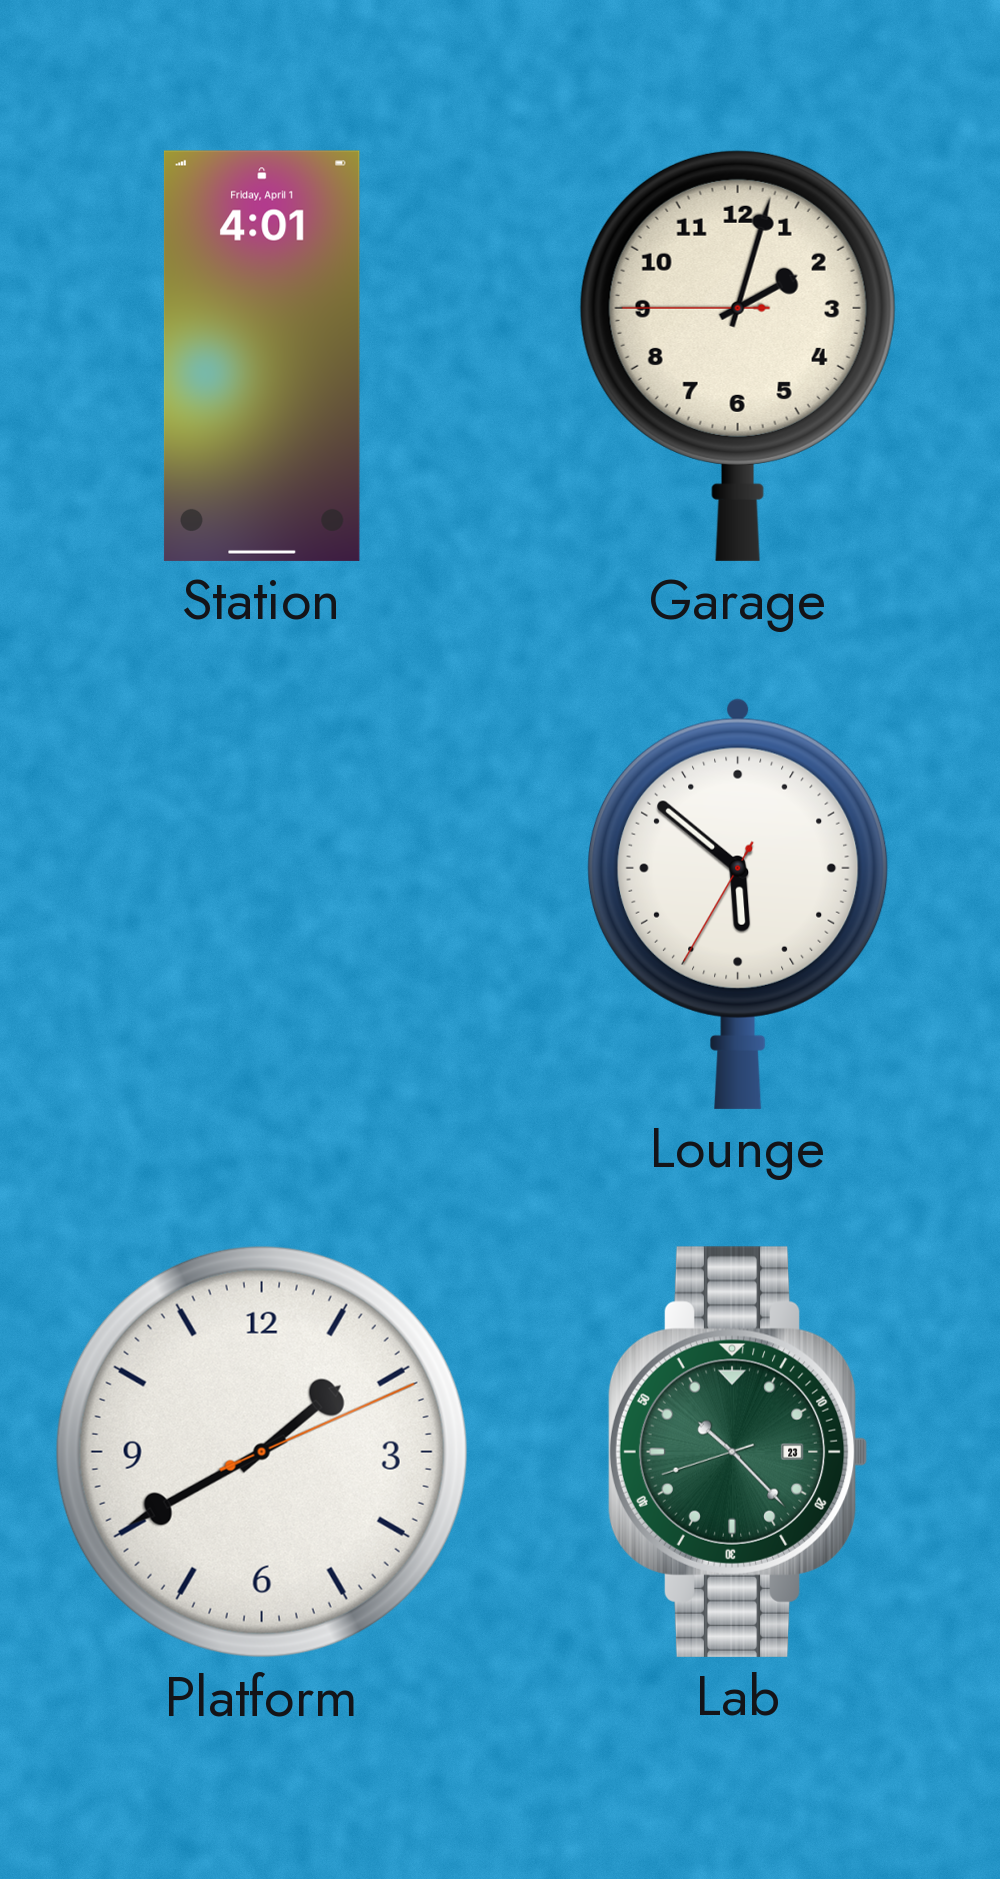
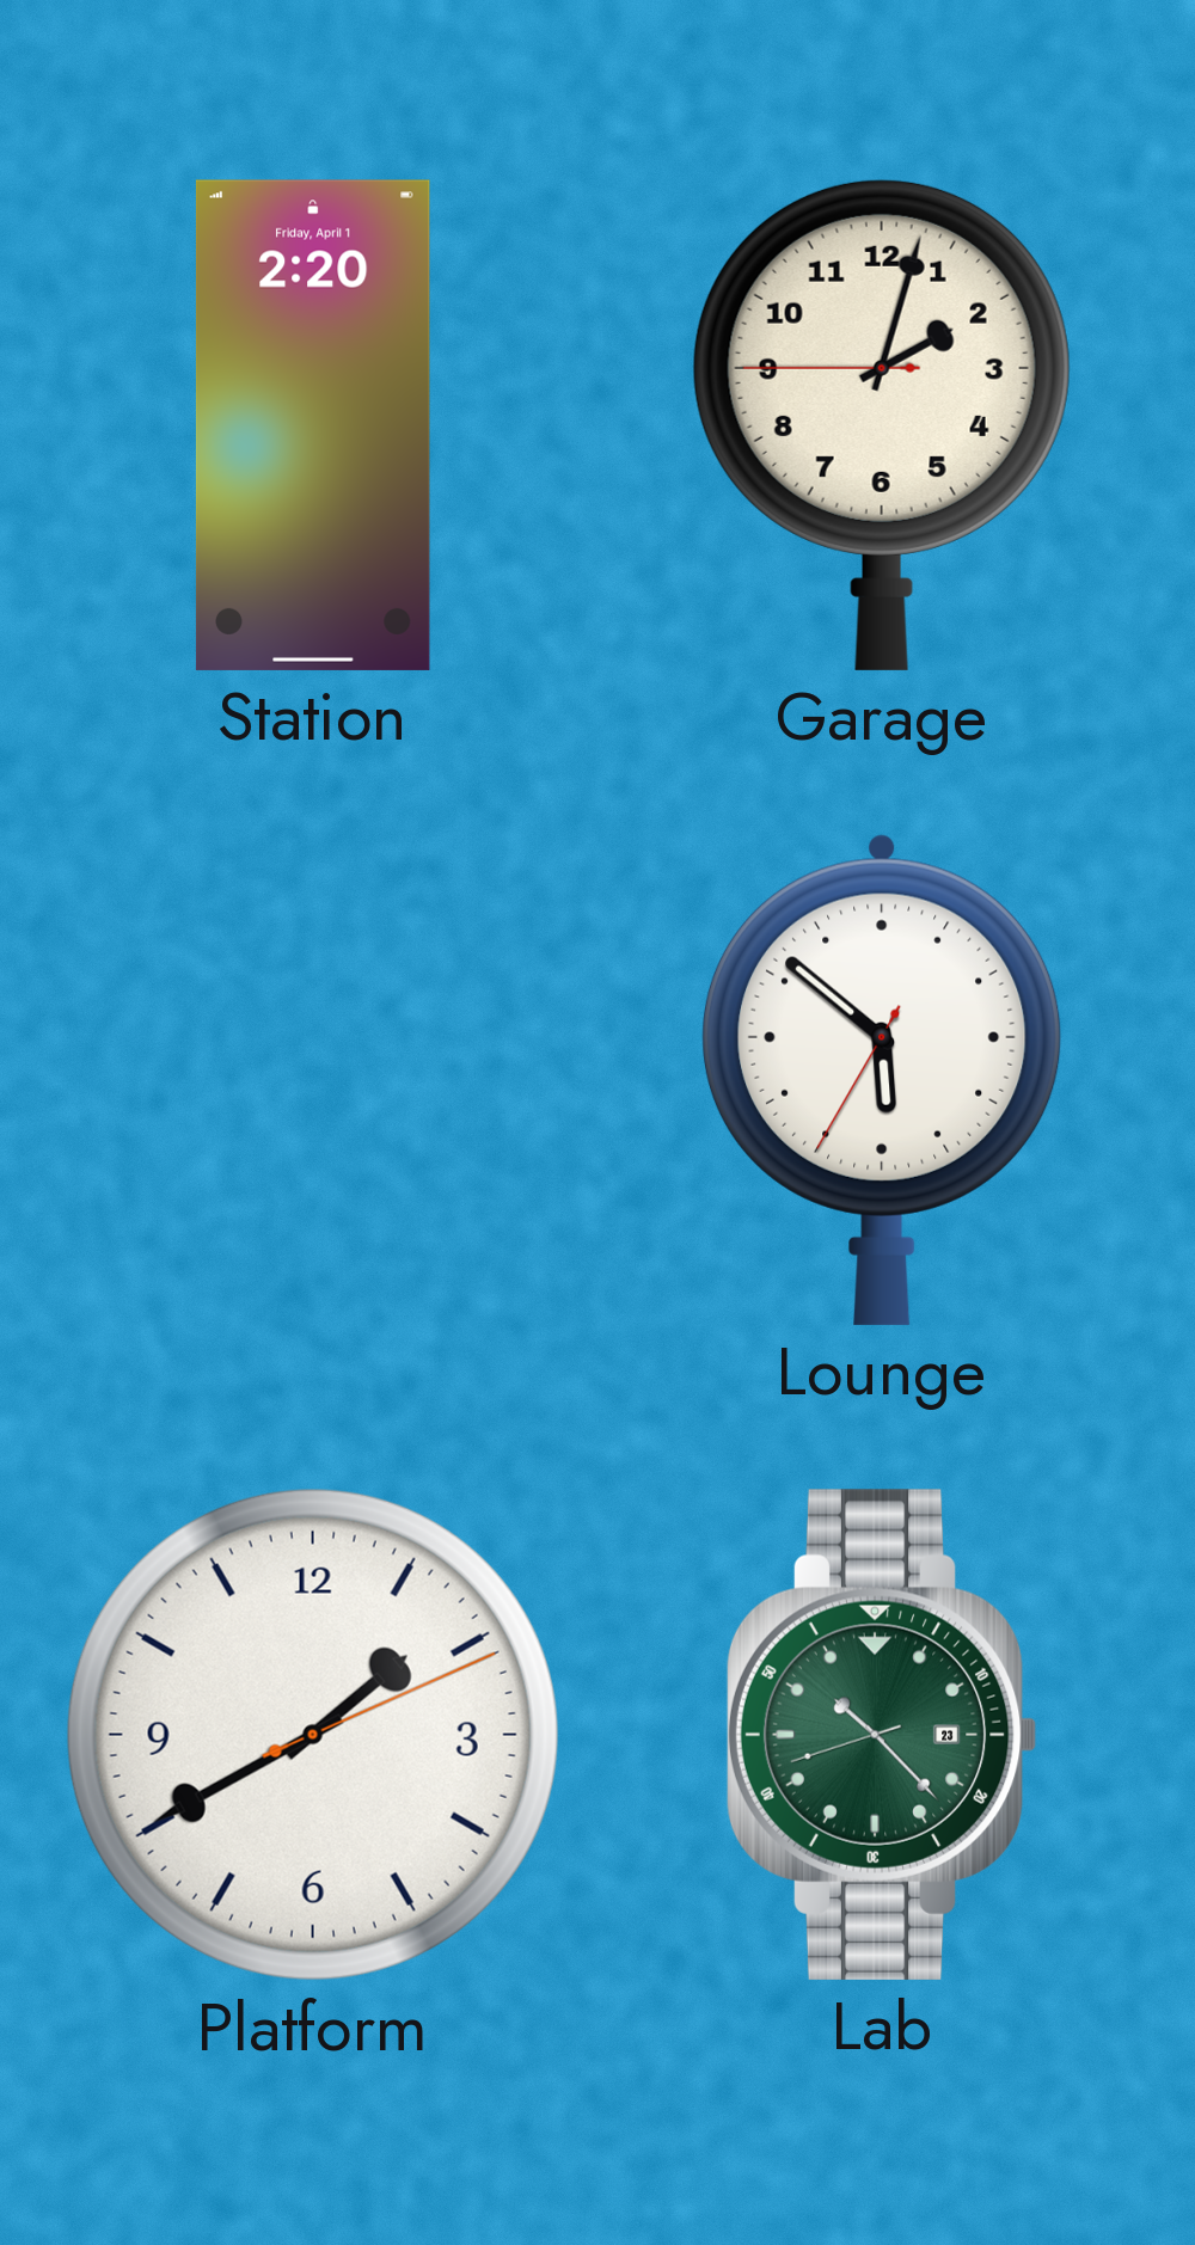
Station: 4:01 -> 2:20 (313, 425)
